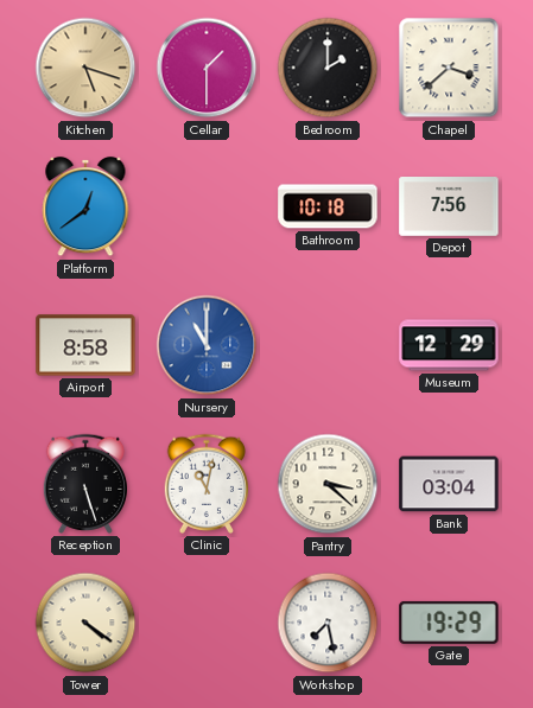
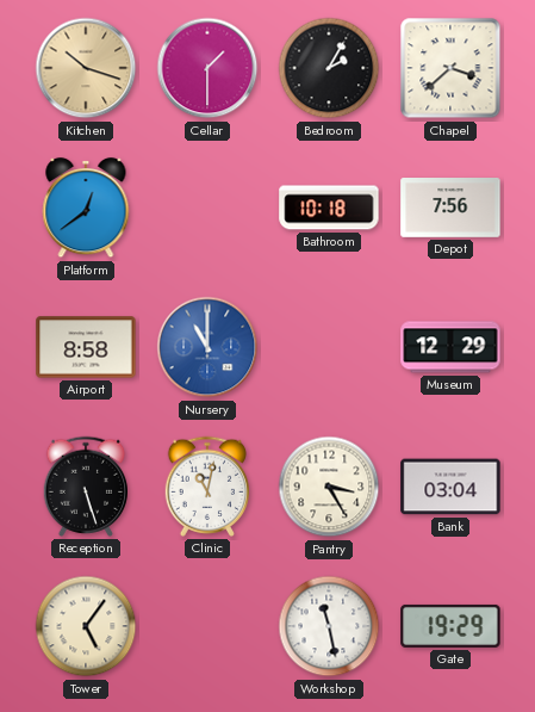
Kitchen: 5:18 -> 10:18 (86, 68)
Bedroom: 2:00 -> 2:05 (329, 68)
Pantry: 3:22 -> 3:25 (329, 487)
Tower: 4:21 -> 5:06 (86, 626)
Workshop: 7:28 -> 11:28 (329, 626)
